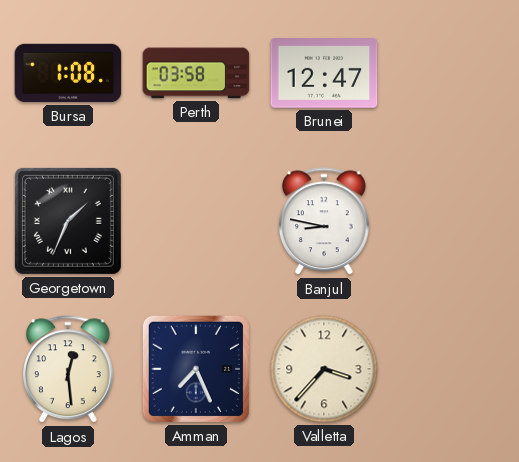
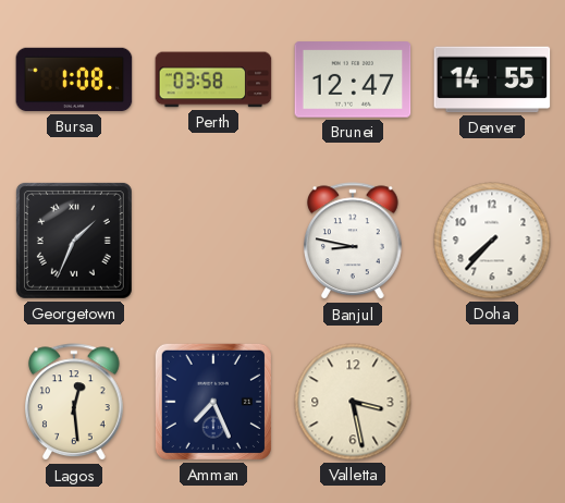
Denver: none -> 14:55 (492, 79)
Doha: none -> 7:37 (492, 241)
Valletta: 3:37 -> 3:28 (353, 402)
